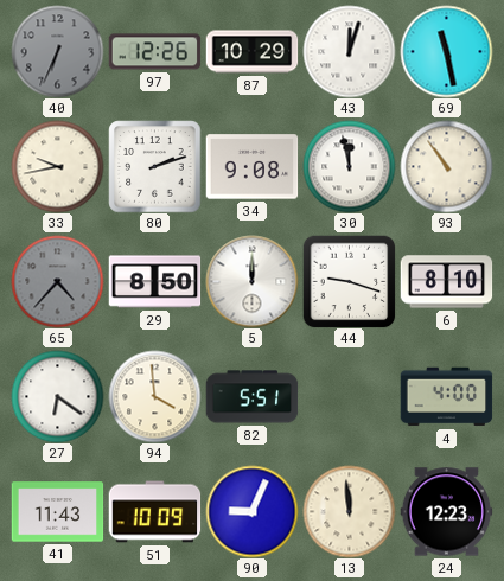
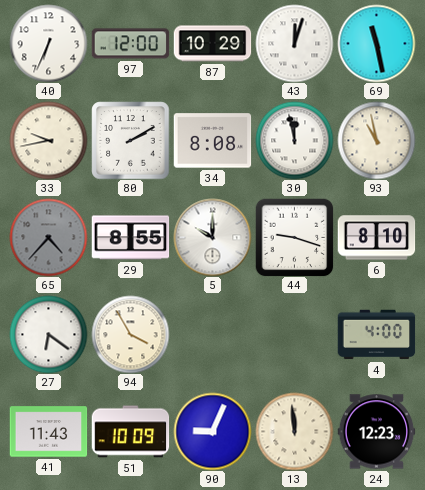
40 dial: grey -> white (48, 43)
97: 12:26 -> 12:00 (130, 44)
80: 2:12 -> 2:10 (130, 140)
34: 9:08 -> 8:08 (212, 141)
93: 10:54 -> 10:58 (376, 140)
29: 8:50 -> 8:55 (130, 238)
5: 12:00 -> 10:00 (212, 237)
94: 3:59 -> 3:55 (130, 334)
82: 5:51 -> none (251, 397)
